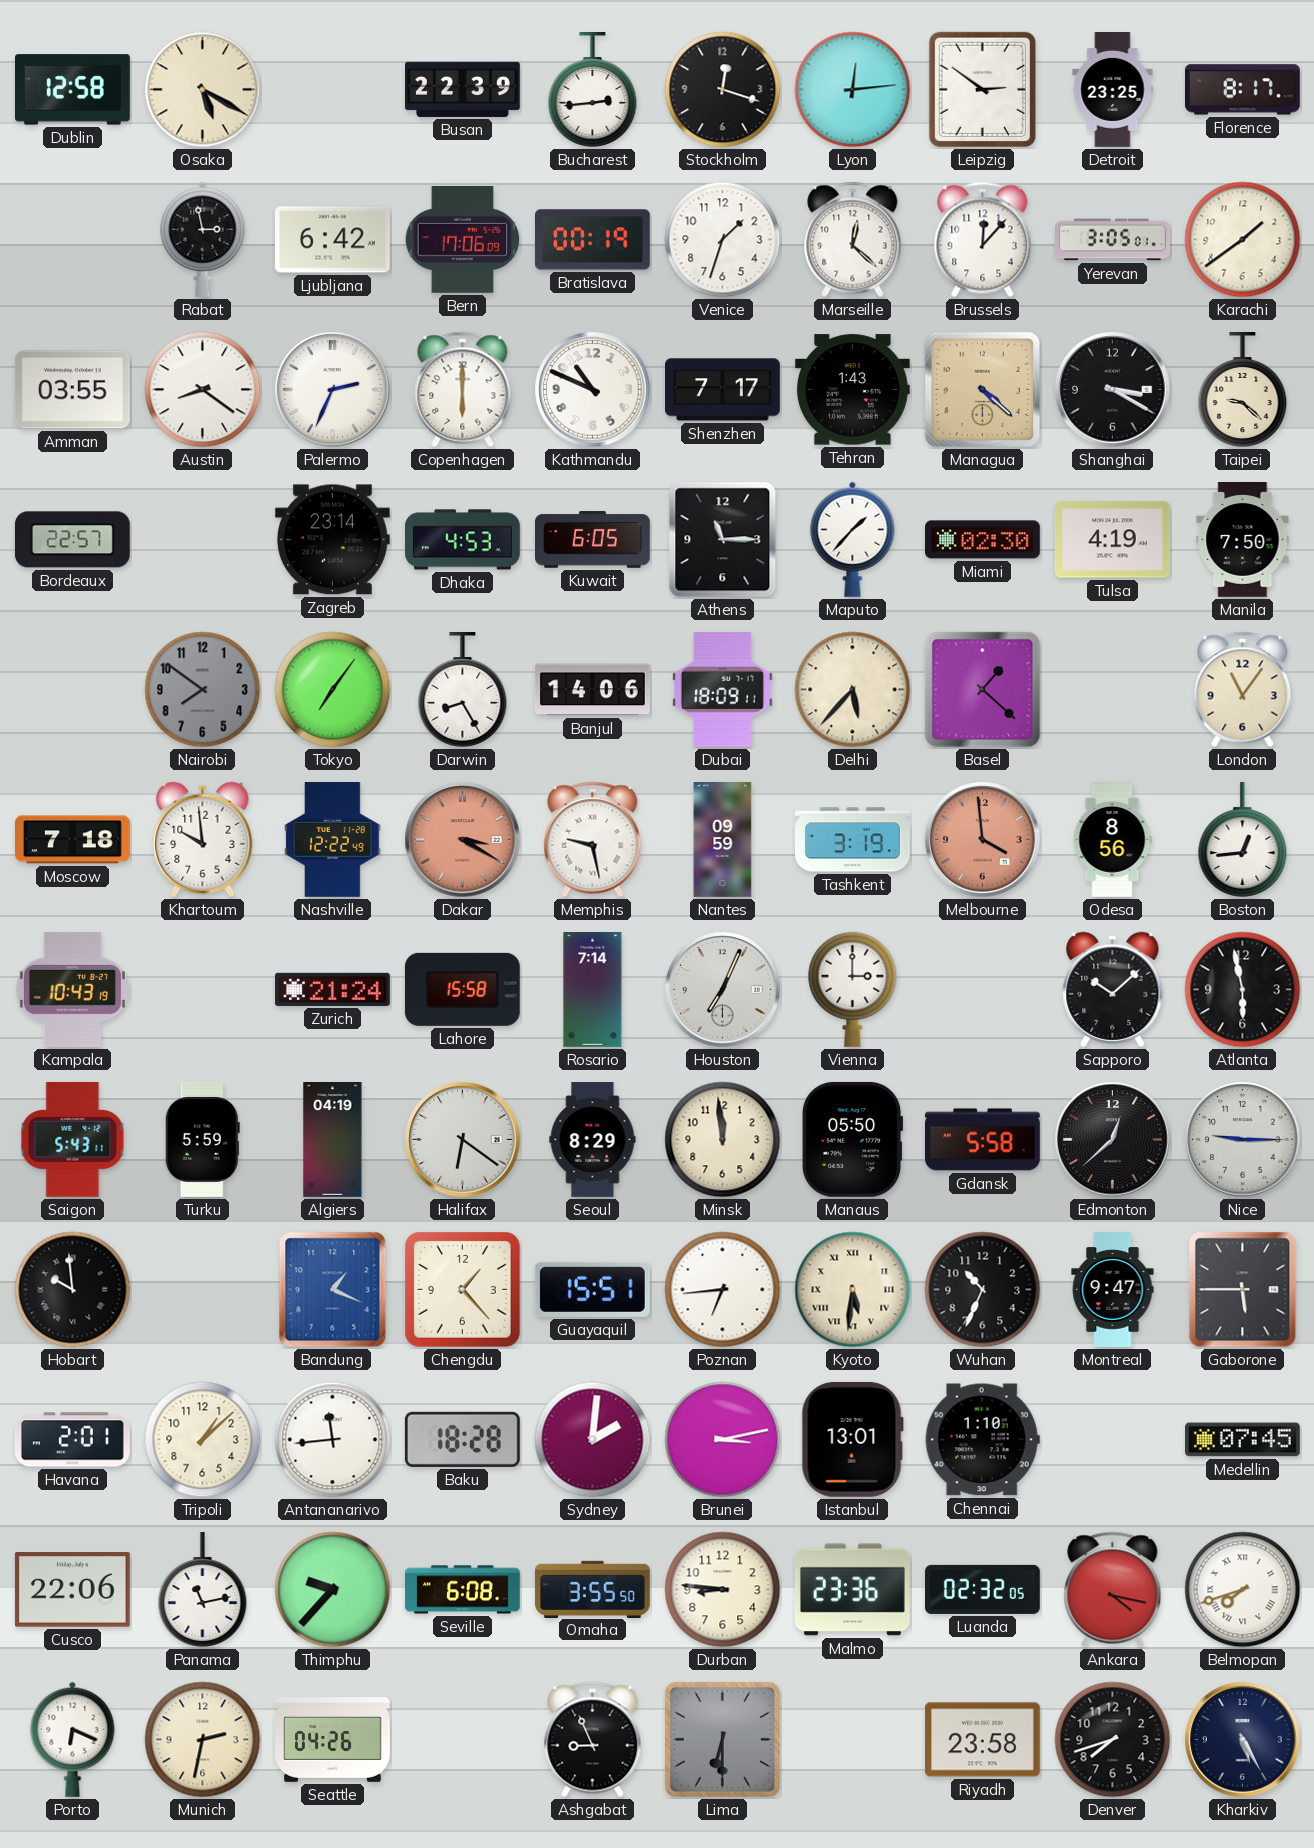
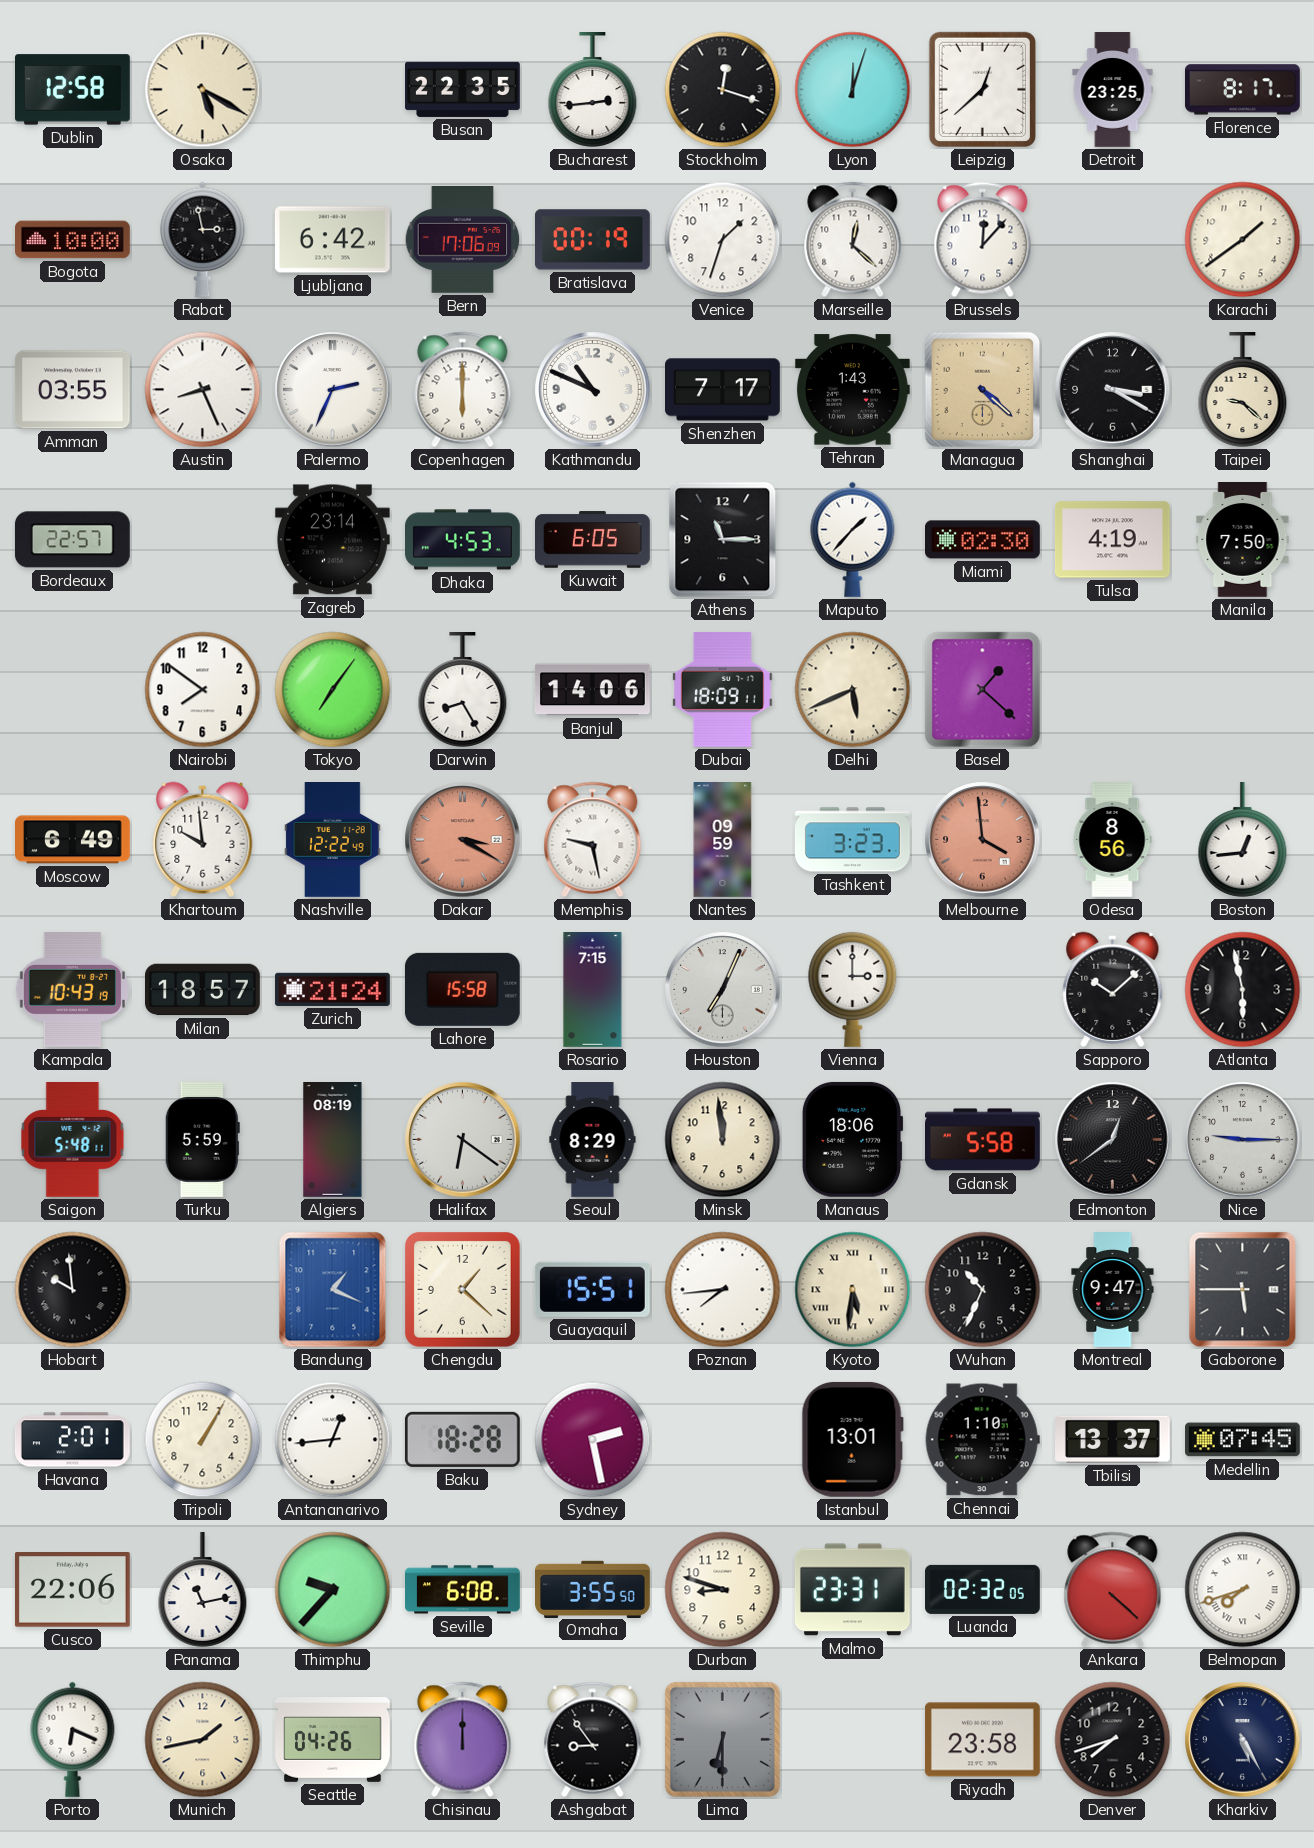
Busan: 22:39 -> 22:35 (463, 89)
Lyon: 12:14 -> 12:03 (853, 90)
Leipzig: 2:51 -> 12:38 (982, 89)
Bogota: none -> 10:00 (73, 240)
Yerevan: 3:05 -> none (1113, 240)
Austin: 8:21 -> 8:26 (203, 390)
Nairobi dial: grey -> white (203, 690)
Delhi: 5:37 -> 5:41 (853, 690)
London: 11:06 -> none (1243, 690)
Moscow: 7:18 -> 6:49 (73, 840)
Tashkent: 3:19 -> 3:23 (852, 840)
Milan: none -> 18:57 (203, 990)
Rosario: 7:14 -> 7:15 (593, 990)
Saigon: 5:43 -> 5:48 (73, 1139)
Algiers: 04:19 -> 08:19 (333, 1140)
Manaus: 05:50 -> 18:06 (852, 1139)
Edmonton: 12:38 -> 12:39 (1113, 1140)
Chengdu: 1:23 -> 1:22 (462, 1289)
Poznan: 6:44 -> 7:44 (723, 1290)
Tripoli: 1:08 -> 1:05 (203, 1440)
Antananarivo: 11:44 -> 12:44 (333, 1440)
Sydney: 2:01 -> 2:28 (593, 1440)
Brunei: 3:13 -> none (723, 1440)
Tbilisi: none -> 13:37 (1113, 1439)
Durban: 8:46 -> 8:48 (723, 1590)
Malmo: 23:36 -> 23:31 (852, 1590)
Ankara: 4:17 -> 4:22 (1113, 1590)
Munich: 2:32 -> 1:43 (203, 1740)
Chisinau: none -> 12:00 (463, 1740)
Ashgabat: 8:56 -> 8:54 (593, 1740)
